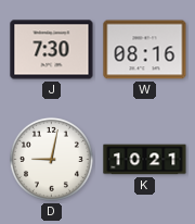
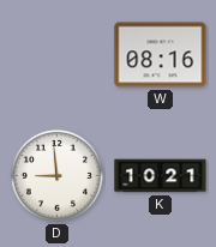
J: 7:30 -> none (52, 50)
D: 9:02 -> 8:59 (56, 175)
